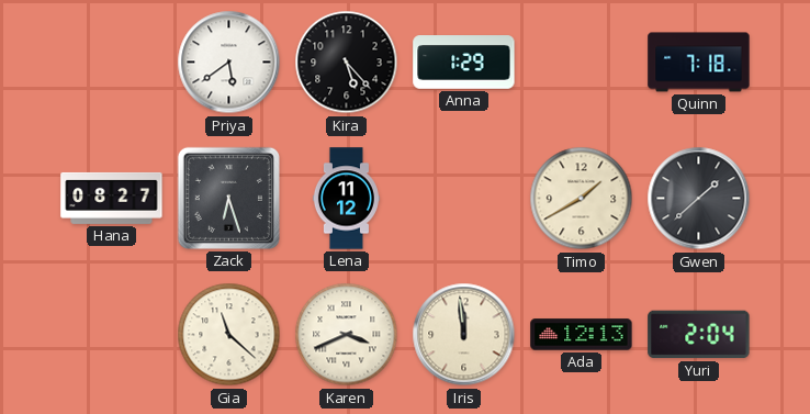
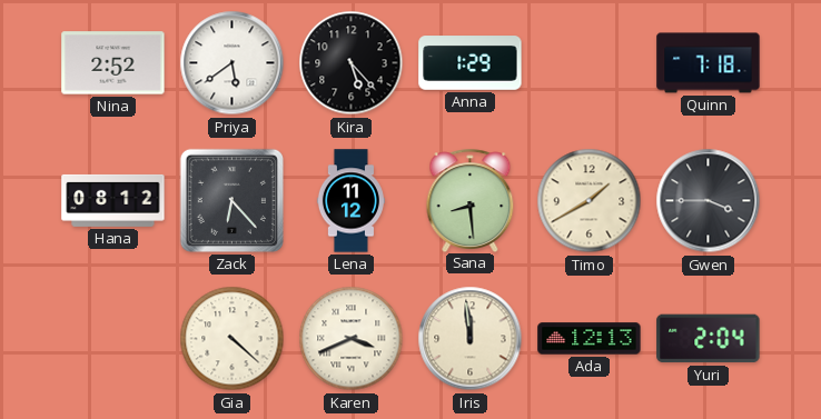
Nina: none -> 2:52 (113, 63)
Hana: 08:27 -> 08:12 (113, 200)
Zack: 6:27 -> 6:23 (231, 200)
Sana: none -> 8:29 (471, 200)
Gwen: 1:38 -> 3:45 (709, 201)
Gia: 11:22 -> 4:22 (233, 339)
